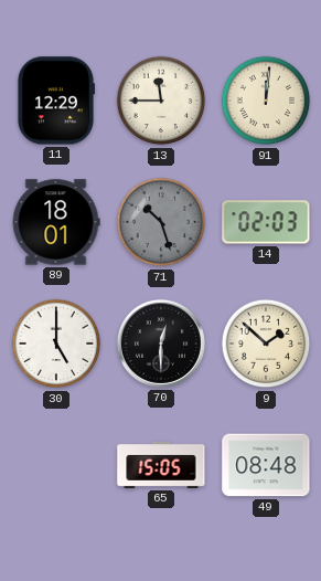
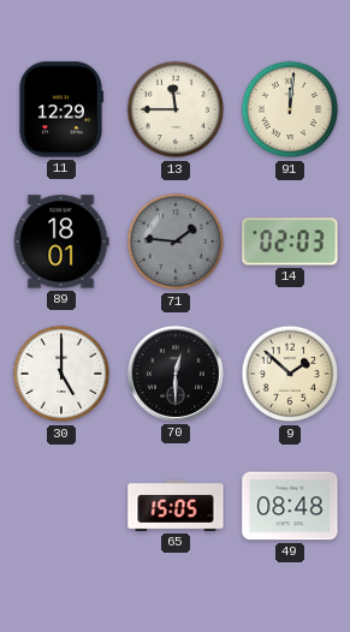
71: 10:27 -> 1:46 (176, 242)
